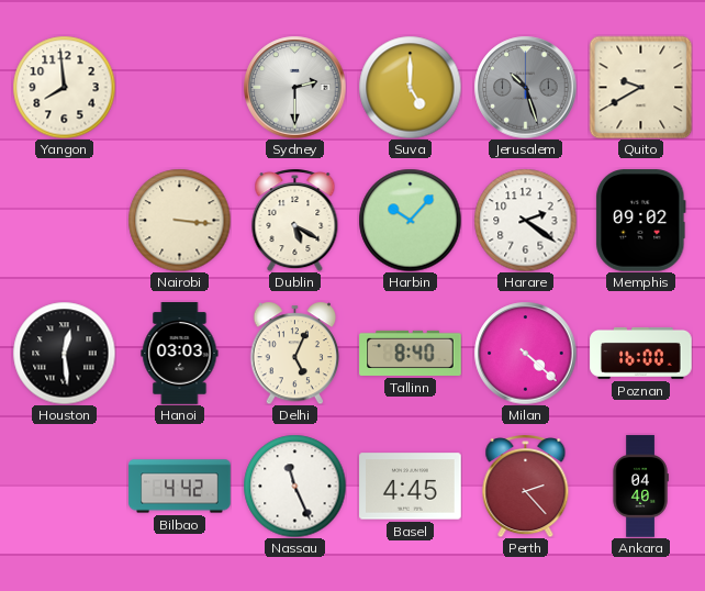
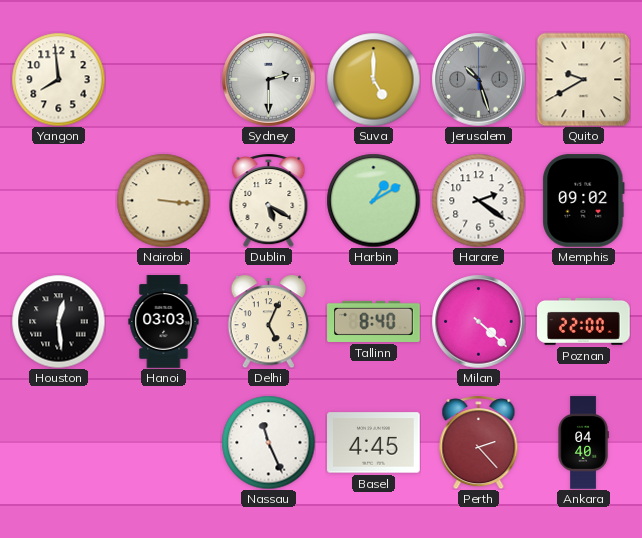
Harbin: 10:07 -> 1:10 (373, 200)
Poznan: 16:00 -> 22:00 (584, 321)
Bilbao: 4:42 -> none (180, 487)
